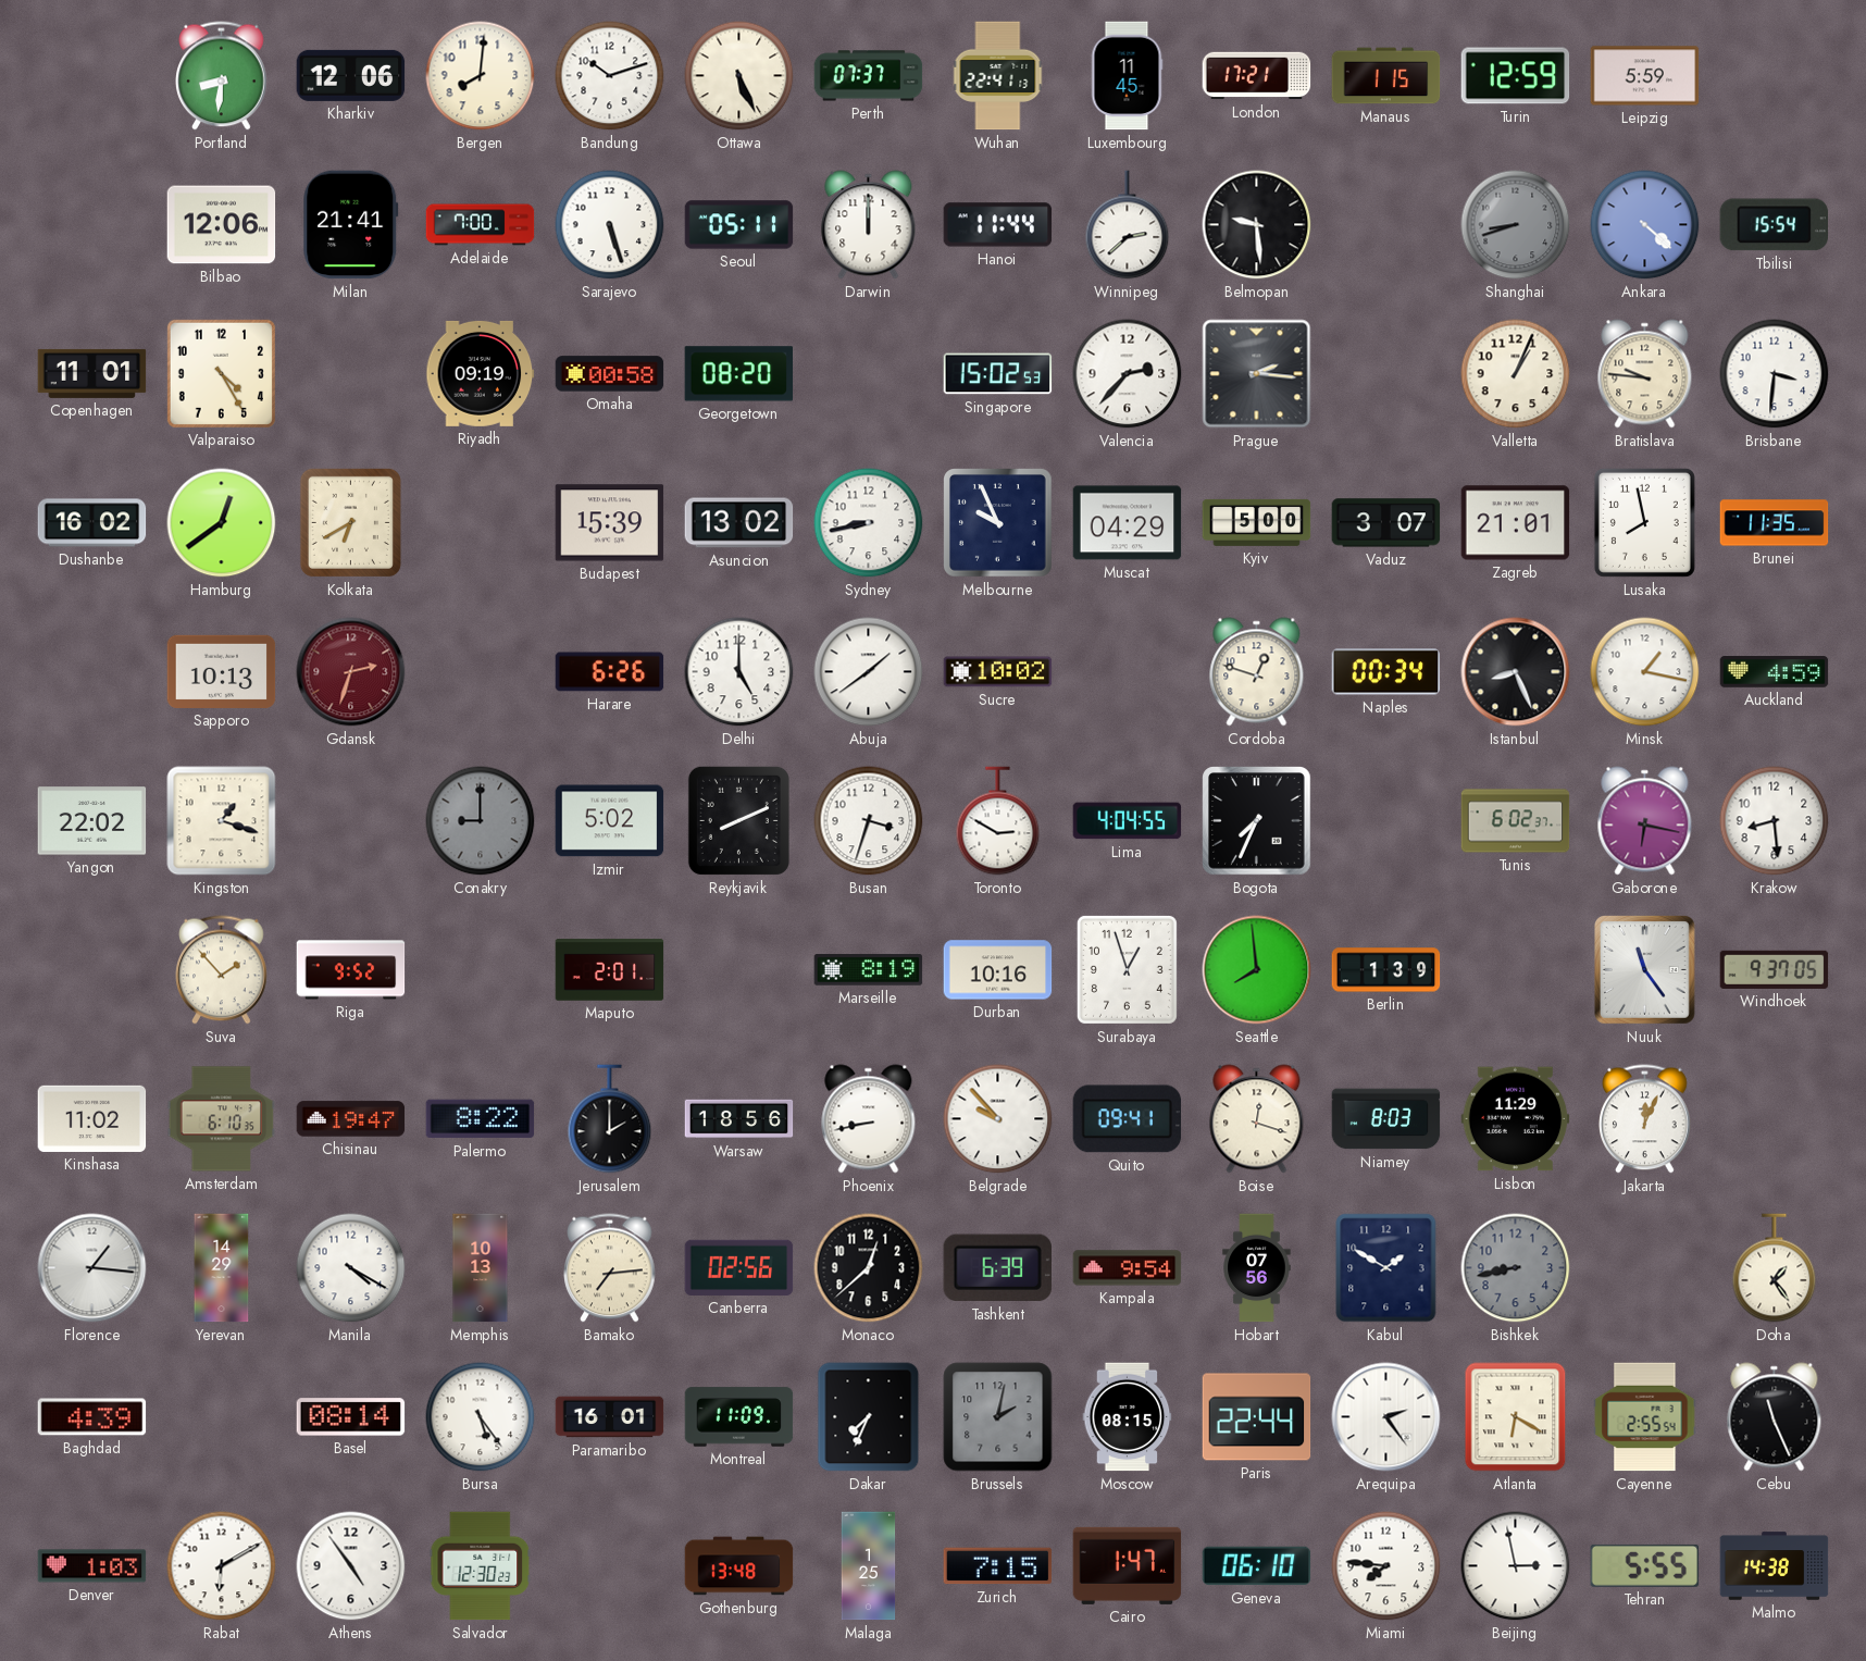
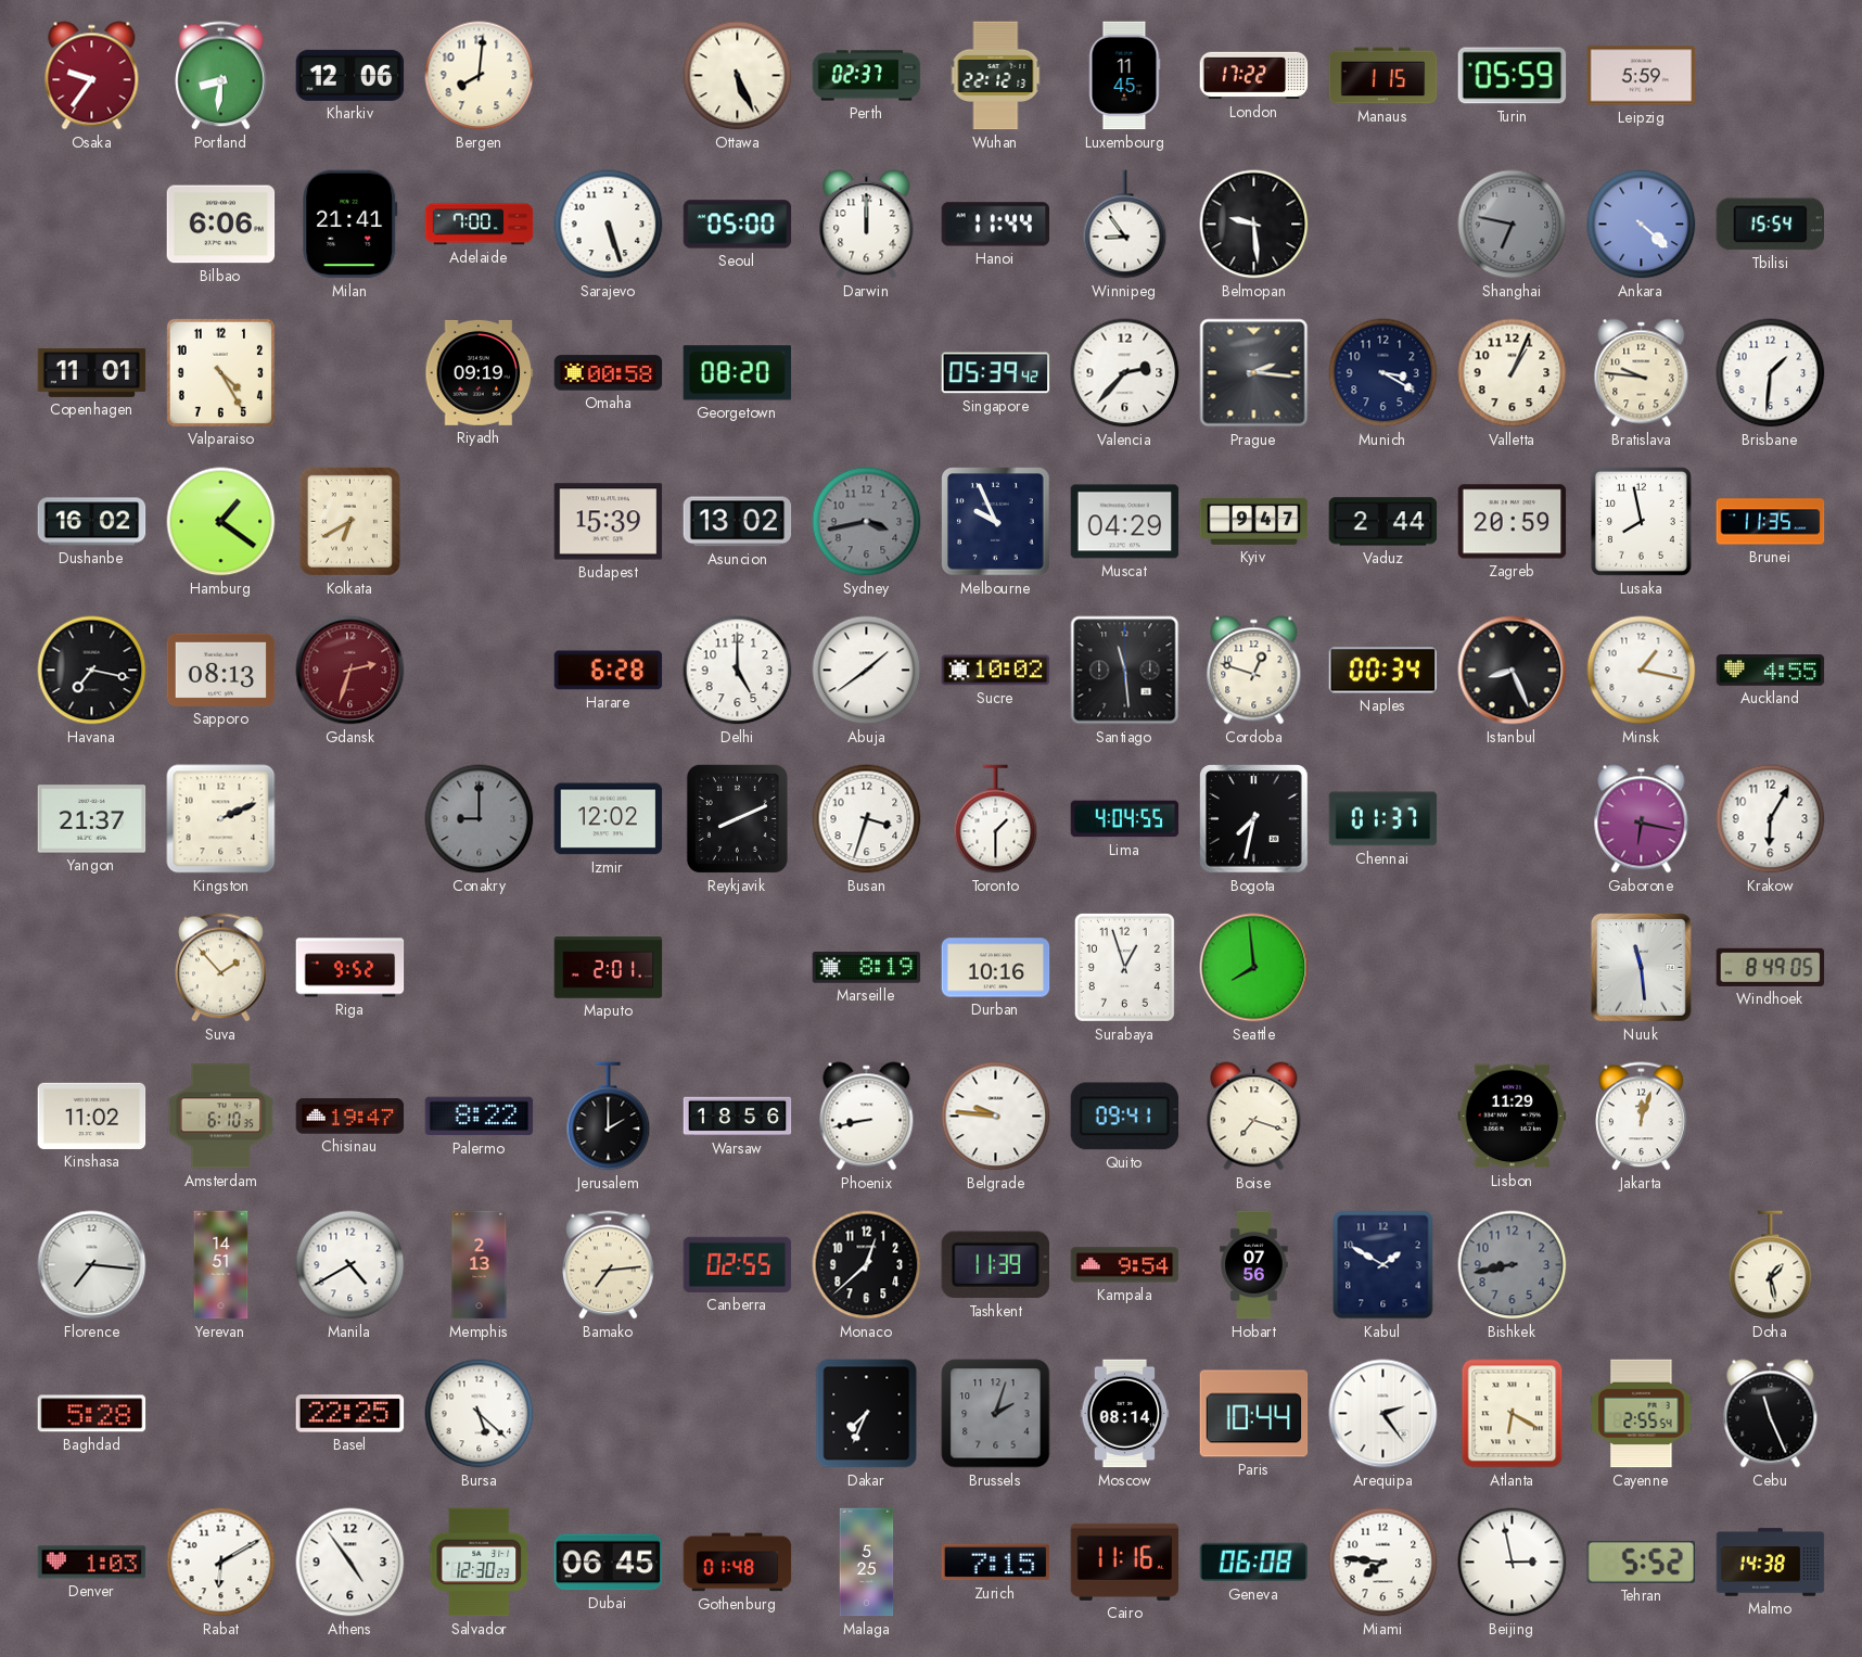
Osaka: none -> 9:36 (92, 76)
Bandung: 10:12 -> none (610, 76)
Perth: 07:37 -> 02:37 (867, 76)
Wuhan: 22:41 -> 22:12 (996, 76)
London: 17:21 -> 17:22 (1254, 76)
Turin: 12:59 -> 05:59 (1513, 76)
Bilbao: 12:06 -> 6:06 (221, 225)
Seoul: 05:11 -> 05:00 (738, 225)
Winnipeg: 2:38 -> 8:54 (1125, 225)
Shanghai: 8:42 -> 6:47 (1513, 225)
Singapore: 15:02 -> 05:39 (996, 373)
Munich: none -> 3:20 (1383, 373)
Brisbane: 3:31 -> 1:31 (1771, 373)
Hamburg: 12:39 -> 1:21 (221, 522)
Sydney: 8:43 -> 3:43 (867, 522)
Sydney dial: white -> grey (867, 522)
Kyiv: 5:00 -> 9:47 (1254, 521)
Vaduz: 3:07 -> 2:44 (1383, 522)
Zagreb: 21:01 -> 20:59 (1513, 522)
Havana: none -> 7:17 (92, 671)
Sapporo: 10:13 -> 08:13 (221, 670)
Harare: 6:26 -> 6:28 (609, 671)
Santiago: none -> 11:29 (1125, 671)
Auckland: 4:59 -> 4:55 (1771, 671)
Yangon: 22:02 -> 21:37 (92, 819)
Kingston: 1:18 -> 2:11 (221, 819)
Izmir: 5:02 -> 12:02 (609, 819)
Toronto: 2:50 -> 1:30 (996, 819)
Bogota: 7:34 -> 7:32 (1254, 819)
Chennai: none -> 01:37 (1383, 819)
Tunis: 6:02 -> none (1516, 821)
Krakow: 8:29 -> 6:05 (1771, 819)
Berlin: 1:39 -> none (1386, 970)
Nuuk: 11:24 -> 11:29 (1642, 968)
Windhoek: 9:37 -> 8:49 (1771, 967)
Belgrade: 9:53 -> 9:46 (996, 1117)
Boise: 12:18 -> 7:18 (1254, 1117)
Niamey: 8:03 -> none (1386, 1119)
Jakarta: 12:04 -> 12:03 (1642, 1117)
Florence: 1:16 -> 7:16 (92, 1265)
Yerevan: 14:29 -> 14:51 (221, 1265)
Manila: 4:20 -> 4:40 (350, 1265)
Memphis: 10:13 -> 2:13 (480, 1265)
Canberra: 02:56 -> 02:55 (738, 1264)
Tashkent: 6:39 -> 11:39 (995, 1265)
Doha: 1:24 -> 1:28 (1771, 1265)
Baghdad: 4:39 -> 5:28 (92, 1414)
Basel: 08:14 -> 22:25 (350, 1414)
Bursa: 5:24 -> 5:22 (480, 1414)
Paramaribo: 16:01 -> none (610, 1417)
Montreal: 11:09 -> none (739, 1417)
Brussels: 2:02 -> 2:03 (996, 1414)
Moscow: 08:15 -> 08:14 (1125, 1414)
Paris: 22:44 -> 10:44 (1254, 1414)
Dubai: none -> 06:45 (609, 1563)
Gothenburg: 13:48 -> 01:48 (738, 1563)
Malaga: 1:25 -> 5:25 (867, 1563)
Cairo: 1:47 -> 11:16 (1125, 1562)
Geneva: 06:10 -> 06:08 (1254, 1563)
Tehran: 5:55 -> 5:52 (1642, 1562)
